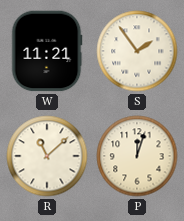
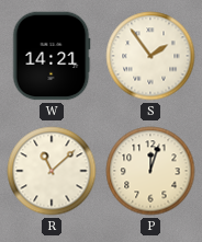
W: 11:21 -> 14:21 (52, 56)
